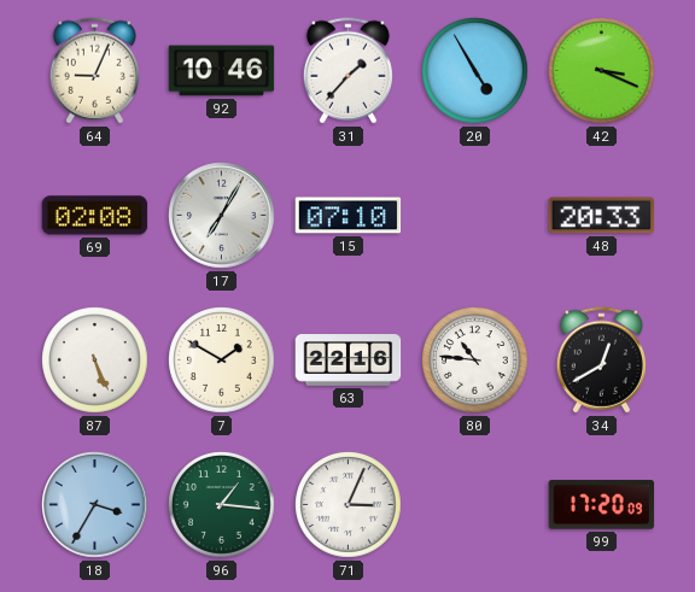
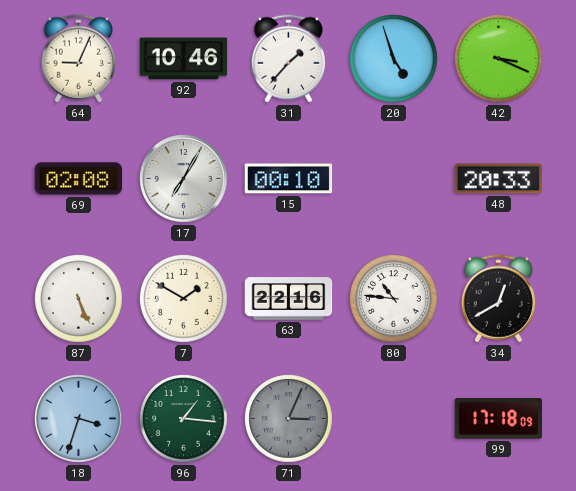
20: 4:55 -> 4:57 (394, 59)
15: 07:10 -> 00:10 (289, 179)
18: 3:35 -> 3:33 (79, 419)
71 dial: white -> grey (289, 419)
99: 17:20 -> 17:18 (499, 419)
